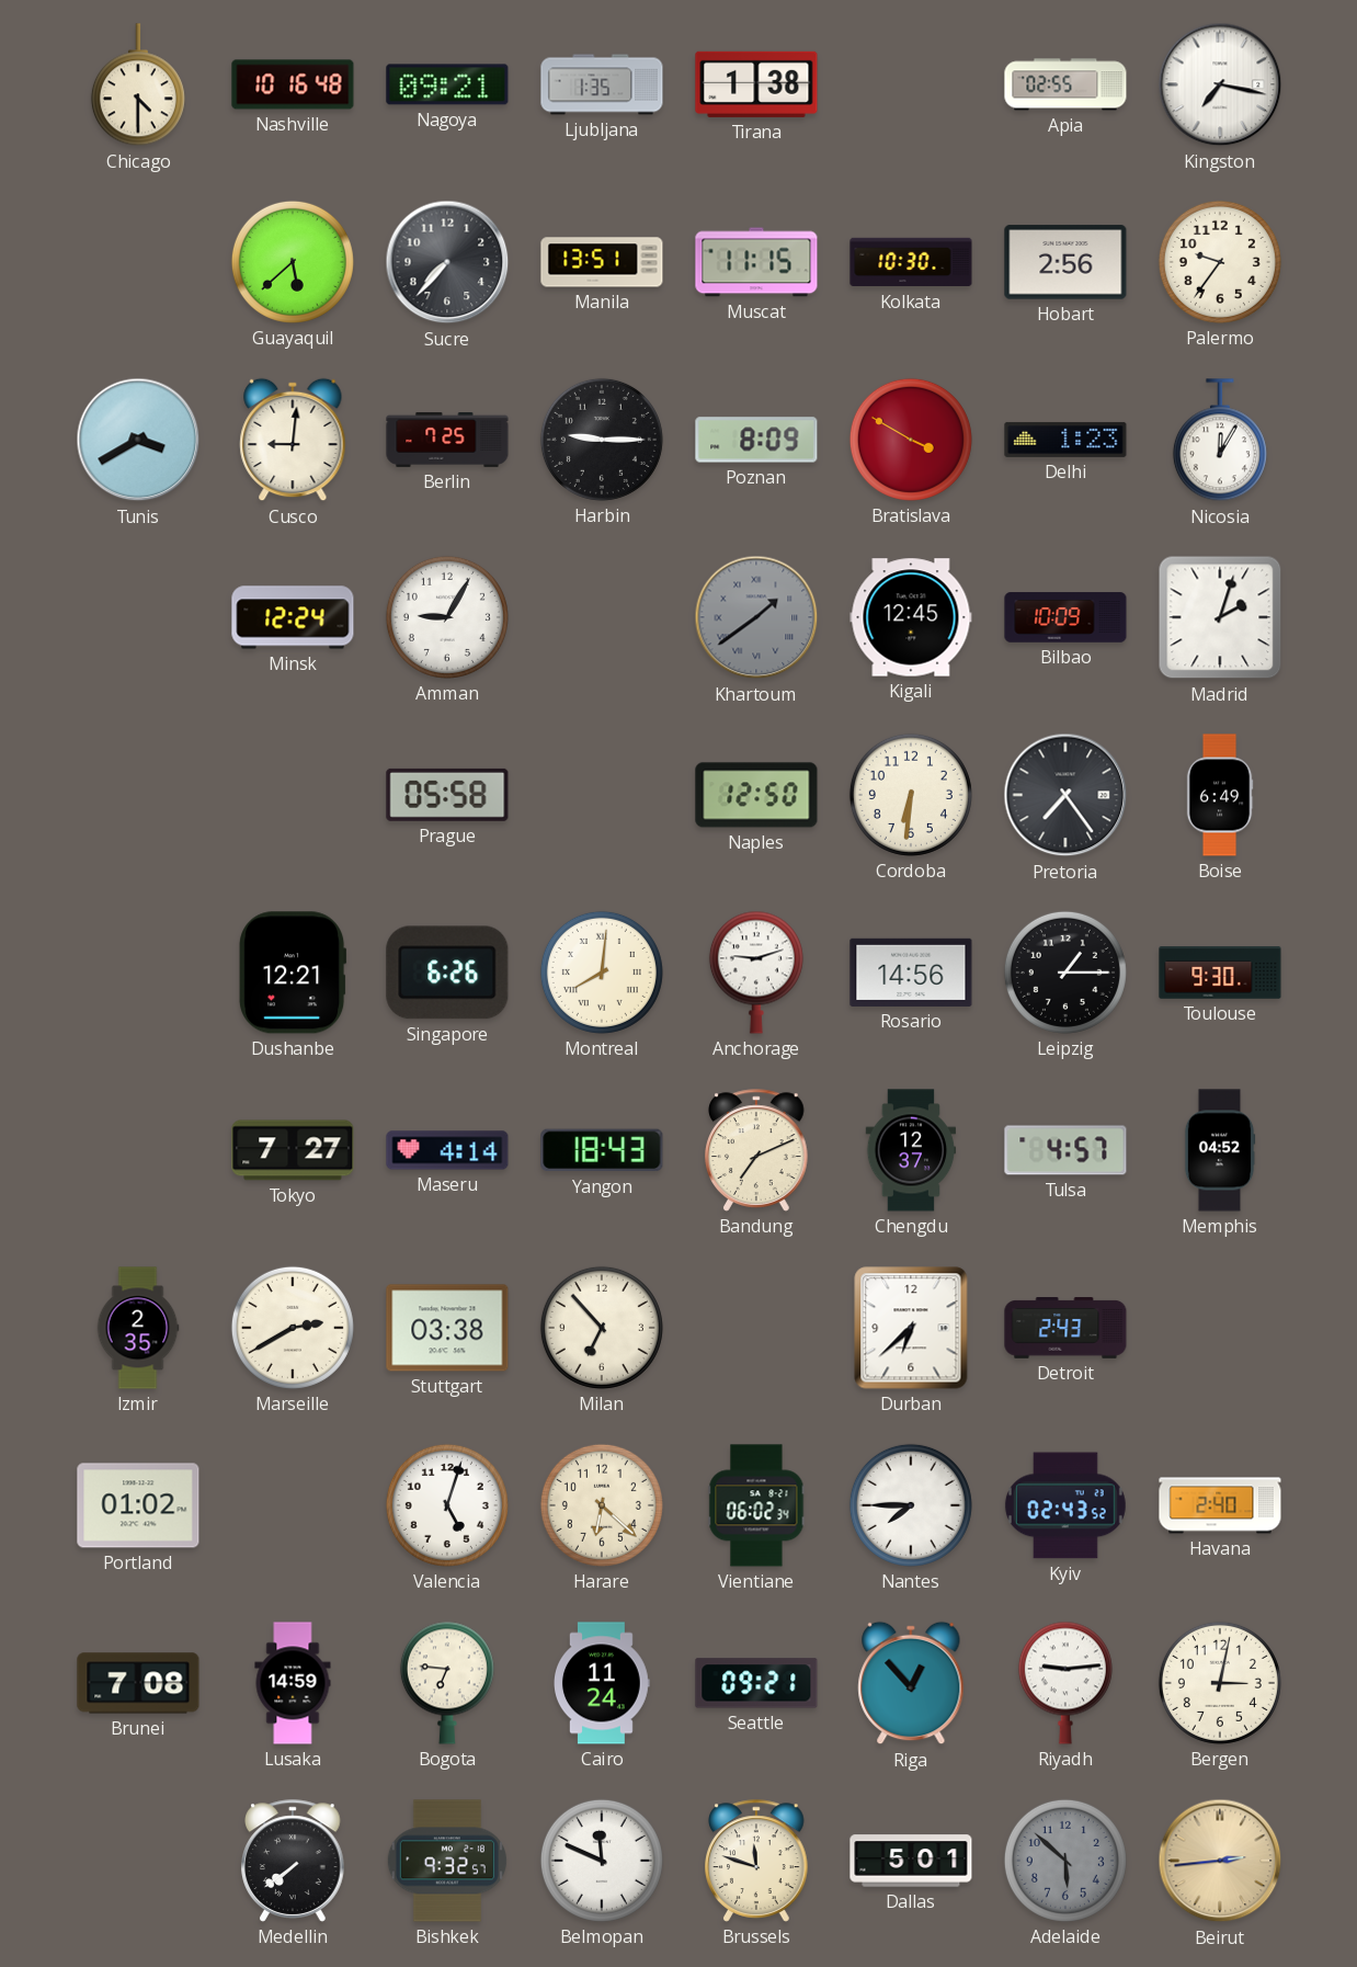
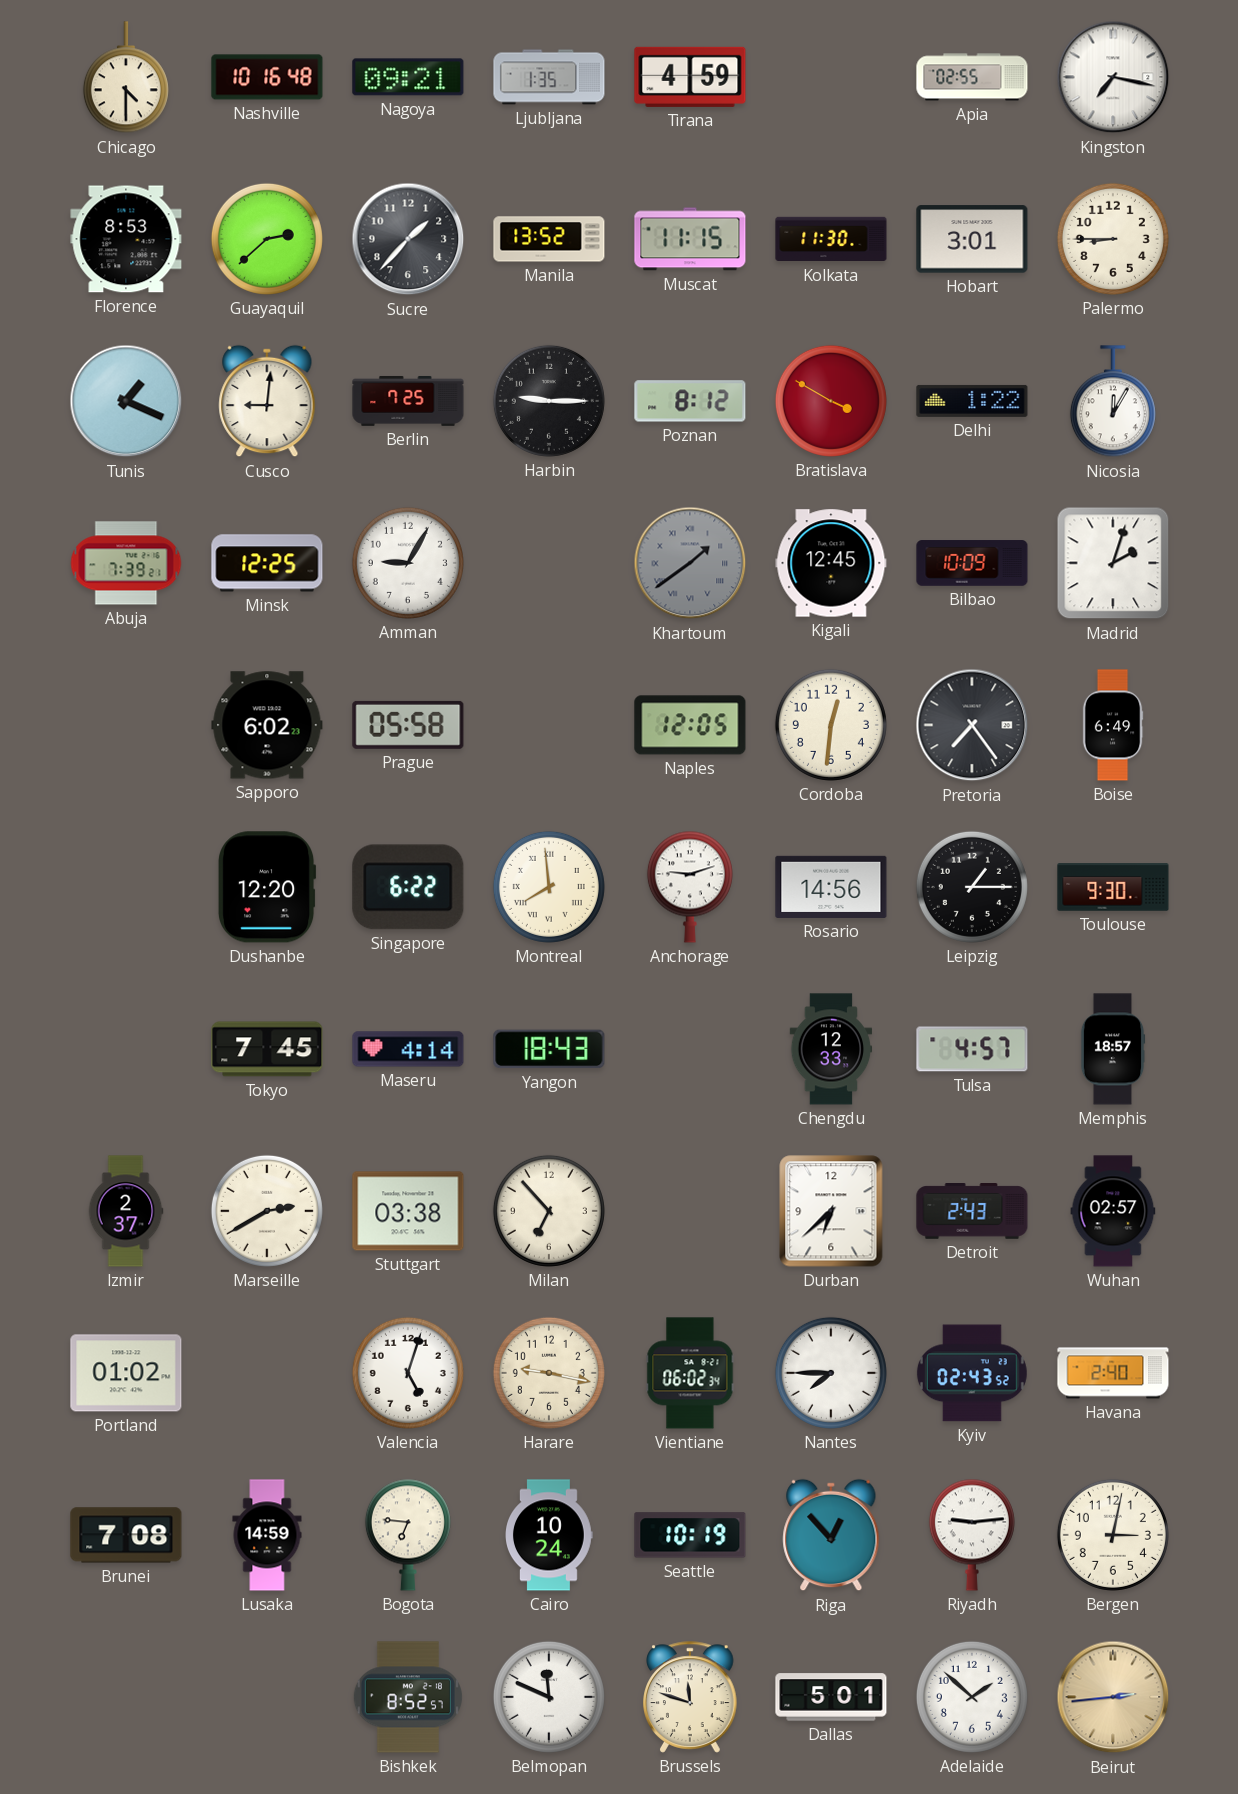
Tirana: 1:38 -> 4:59 (690, 77)
Florence: none -> 8:53 (126, 239)
Guayaquil: 5:38 -> 2:38 (267, 239)
Sucre: 7:37 -> 1:37 (408, 239)
Manila: 13:51 -> 13:52 (549, 239)
Kolkata: 10:30 -> 11:30 (831, 239)
Hobart: 2:56 -> 3:01 (972, 239)
Palermo: 9:36 -> 8:45 (1113, 239)
Tunis: 3:40 -> 1:19 (126, 401)
Poznan: 8:09 -> 8:12 (690, 401)
Delhi: 1:23 -> 1:22 (972, 401)
Abuja: none -> 7:39 (126, 563)
Minsk: 12:24 -> 12:25 (267, 563)
Sapporo: none -> 6:02 (267, 725)
Naples: 12:50 -> 12:05 (690, 725)
Cordoba: 6:31 -> 12:31 (831, 725)
Dushanbe: 12:21 -> 12:20 (268, 887)
Singapore: 6:26 -> 6:22 (408, 887)
Montreal: 8:01 -> 7:59 (549, 887)
Tokyo: 7:27 -> 7:45 (267, 1049)
Bandung: 7:11 -> none (756, 1150)
Chengdu: 12:37 -> 12:33 (831, 1049)
Memphis: 04:52 -> 18:57 (1113, 1049)
Izmir: 2:35 -> 2:37 (126, 1211)
Wuhan: none -> 02:57 (1113, 1211)
Harare: 6:22 -> 9:17 (549, 1373)
Cairo: 11:24 -> 10:24 (550, 1535)
Seattle: 09:21 -> 10:19 (690, 1535)
Medellin: 7:39 -> none (293, 1861)
Bishkek: 9:32 -> 8:52 (408, 1697)
Adelaide: 5:52 -> 1:52 (972, 1697)
Adelaide dial: grey -> white (972, 1697)
